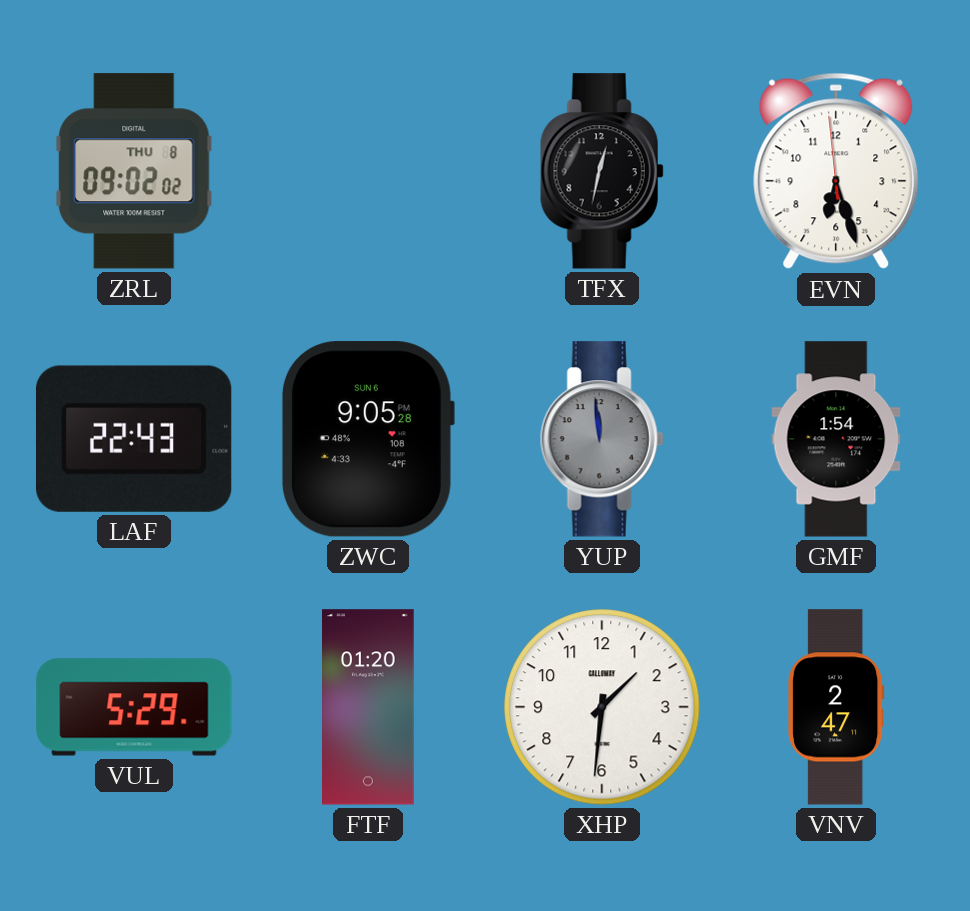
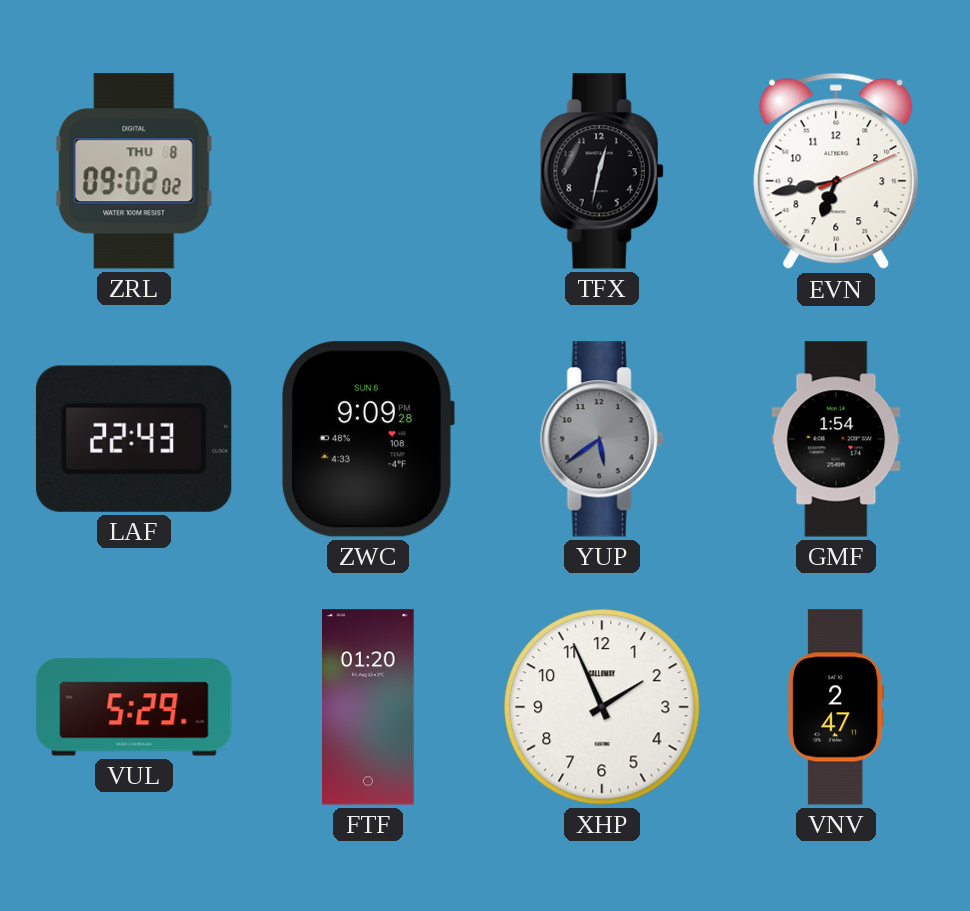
EVN: 6:26 -> 6:43 (836, 171)
ZWC: 9:05 -> 9:09 (367, 439)
YUP: 11:59 -> 5:39 (602, 439)
XHP: 1:31 -> 1:56 (602, 707)
